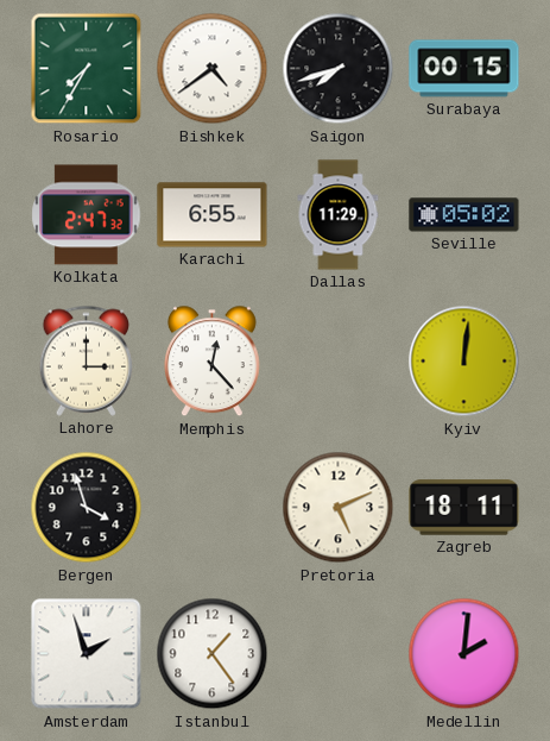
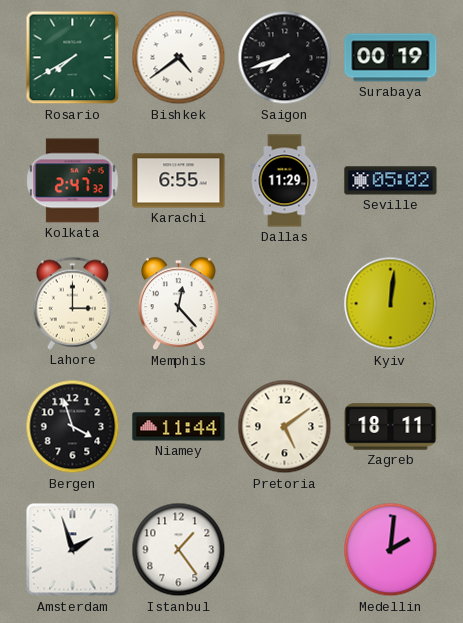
Rosario: 7:35 -> 7:40 (73, 58)
Surabaya: 00:15 -> 00:19 (391, 58)
Niamey: none -> 11:44 (179, 427)
Pretoria: 5:11 -> 5:09 (285, 427)
